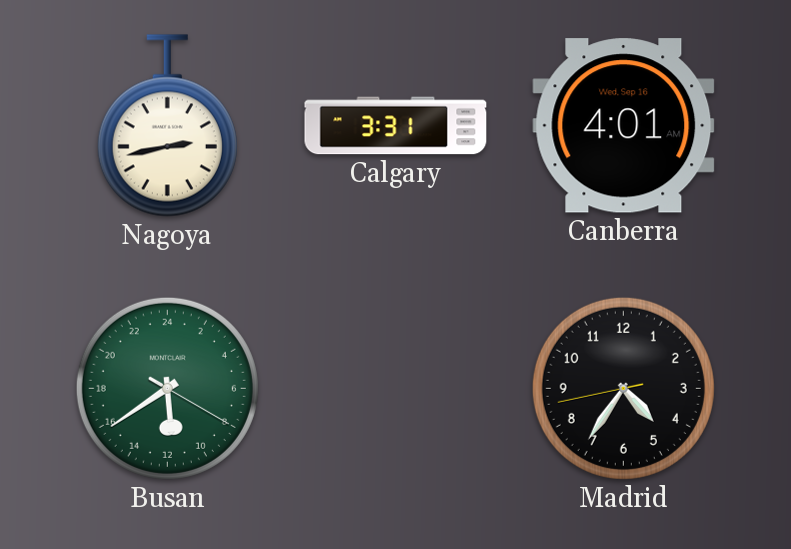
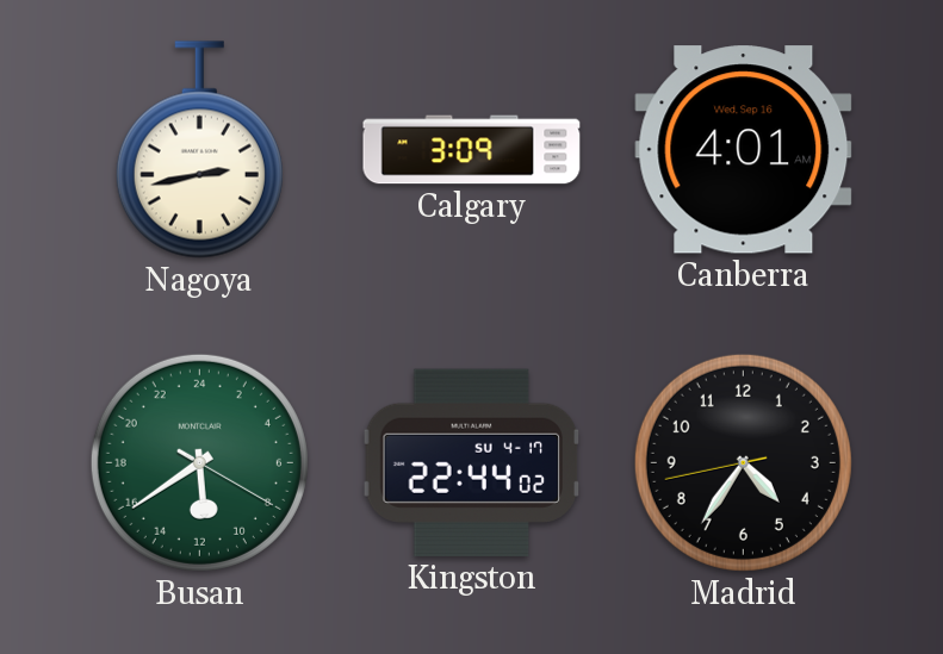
Calgary: 3:31 -> 3:09 (472, 150)
Kingston: none -> 22:44 (472, 462)
